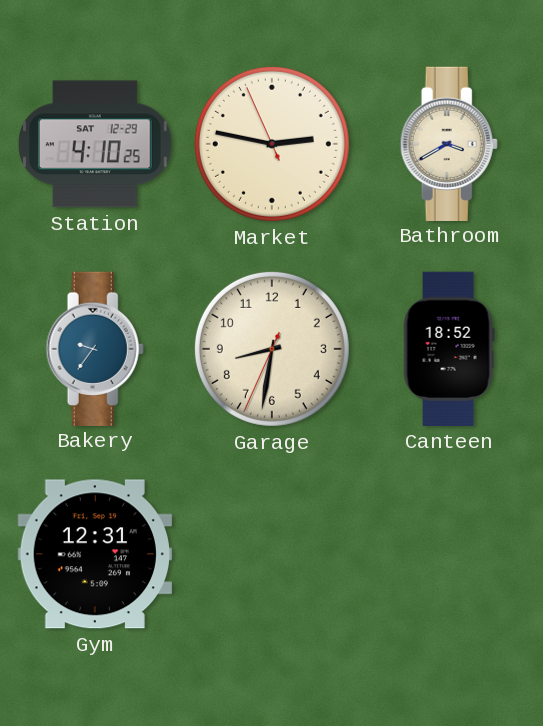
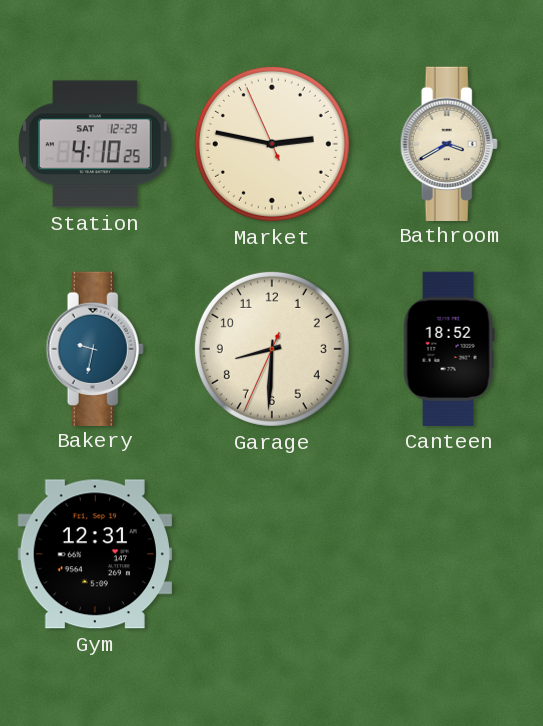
Bakery: 9:36 -> 9:32 (95, 348)
Garage: 8:31 -> 8:30 (272, 349)
